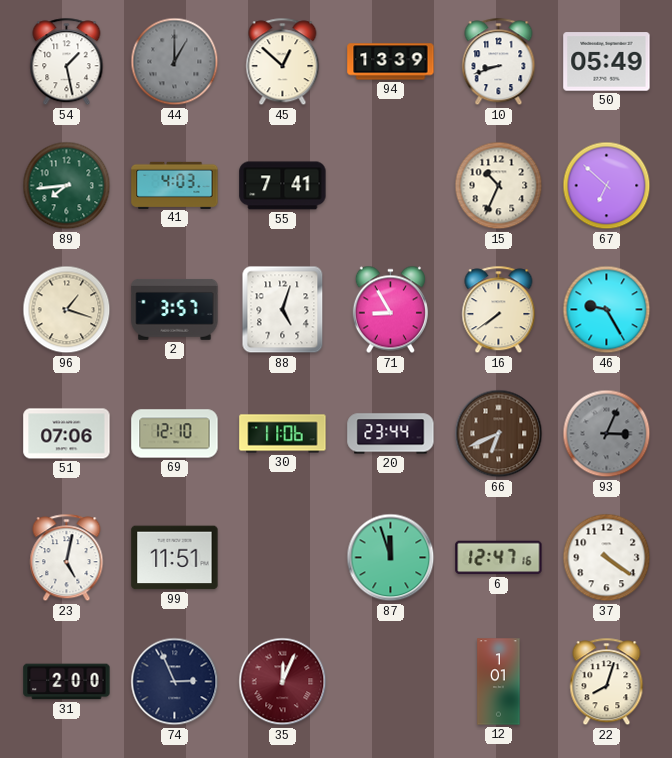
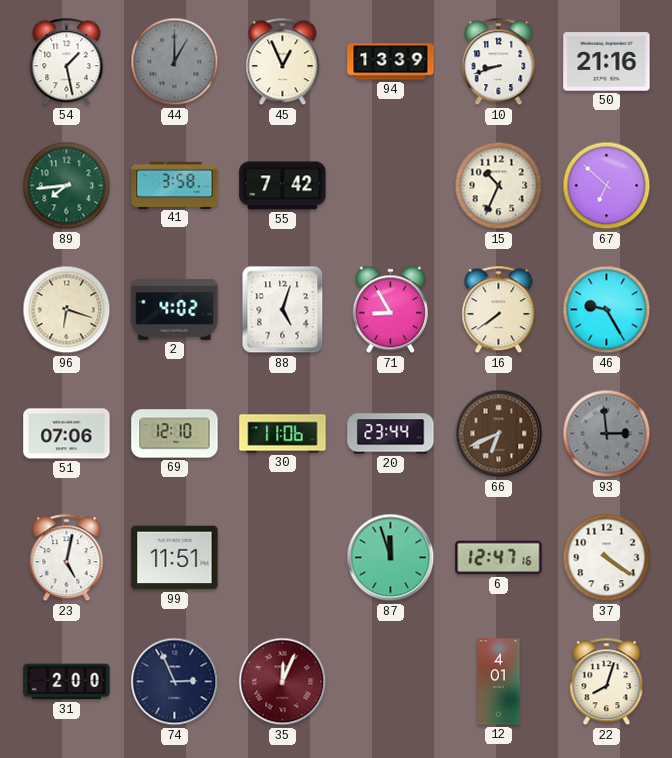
45: 12:52 -> 12:56 (283, 62)
50: 05:49 -> 21:16 (607, 62)
41: 4:03 -> 3:58 (175, 185)
55: 7:41 -> 7:42 (283, 186)
96: 1:18 -> 6:18 (67, 310)
2: 3:57 -> 4:02 (175, 309)
93: 3:04 -> 2:59 (607, 434)
12: 1:01 -> 4:01 (499, 682)
